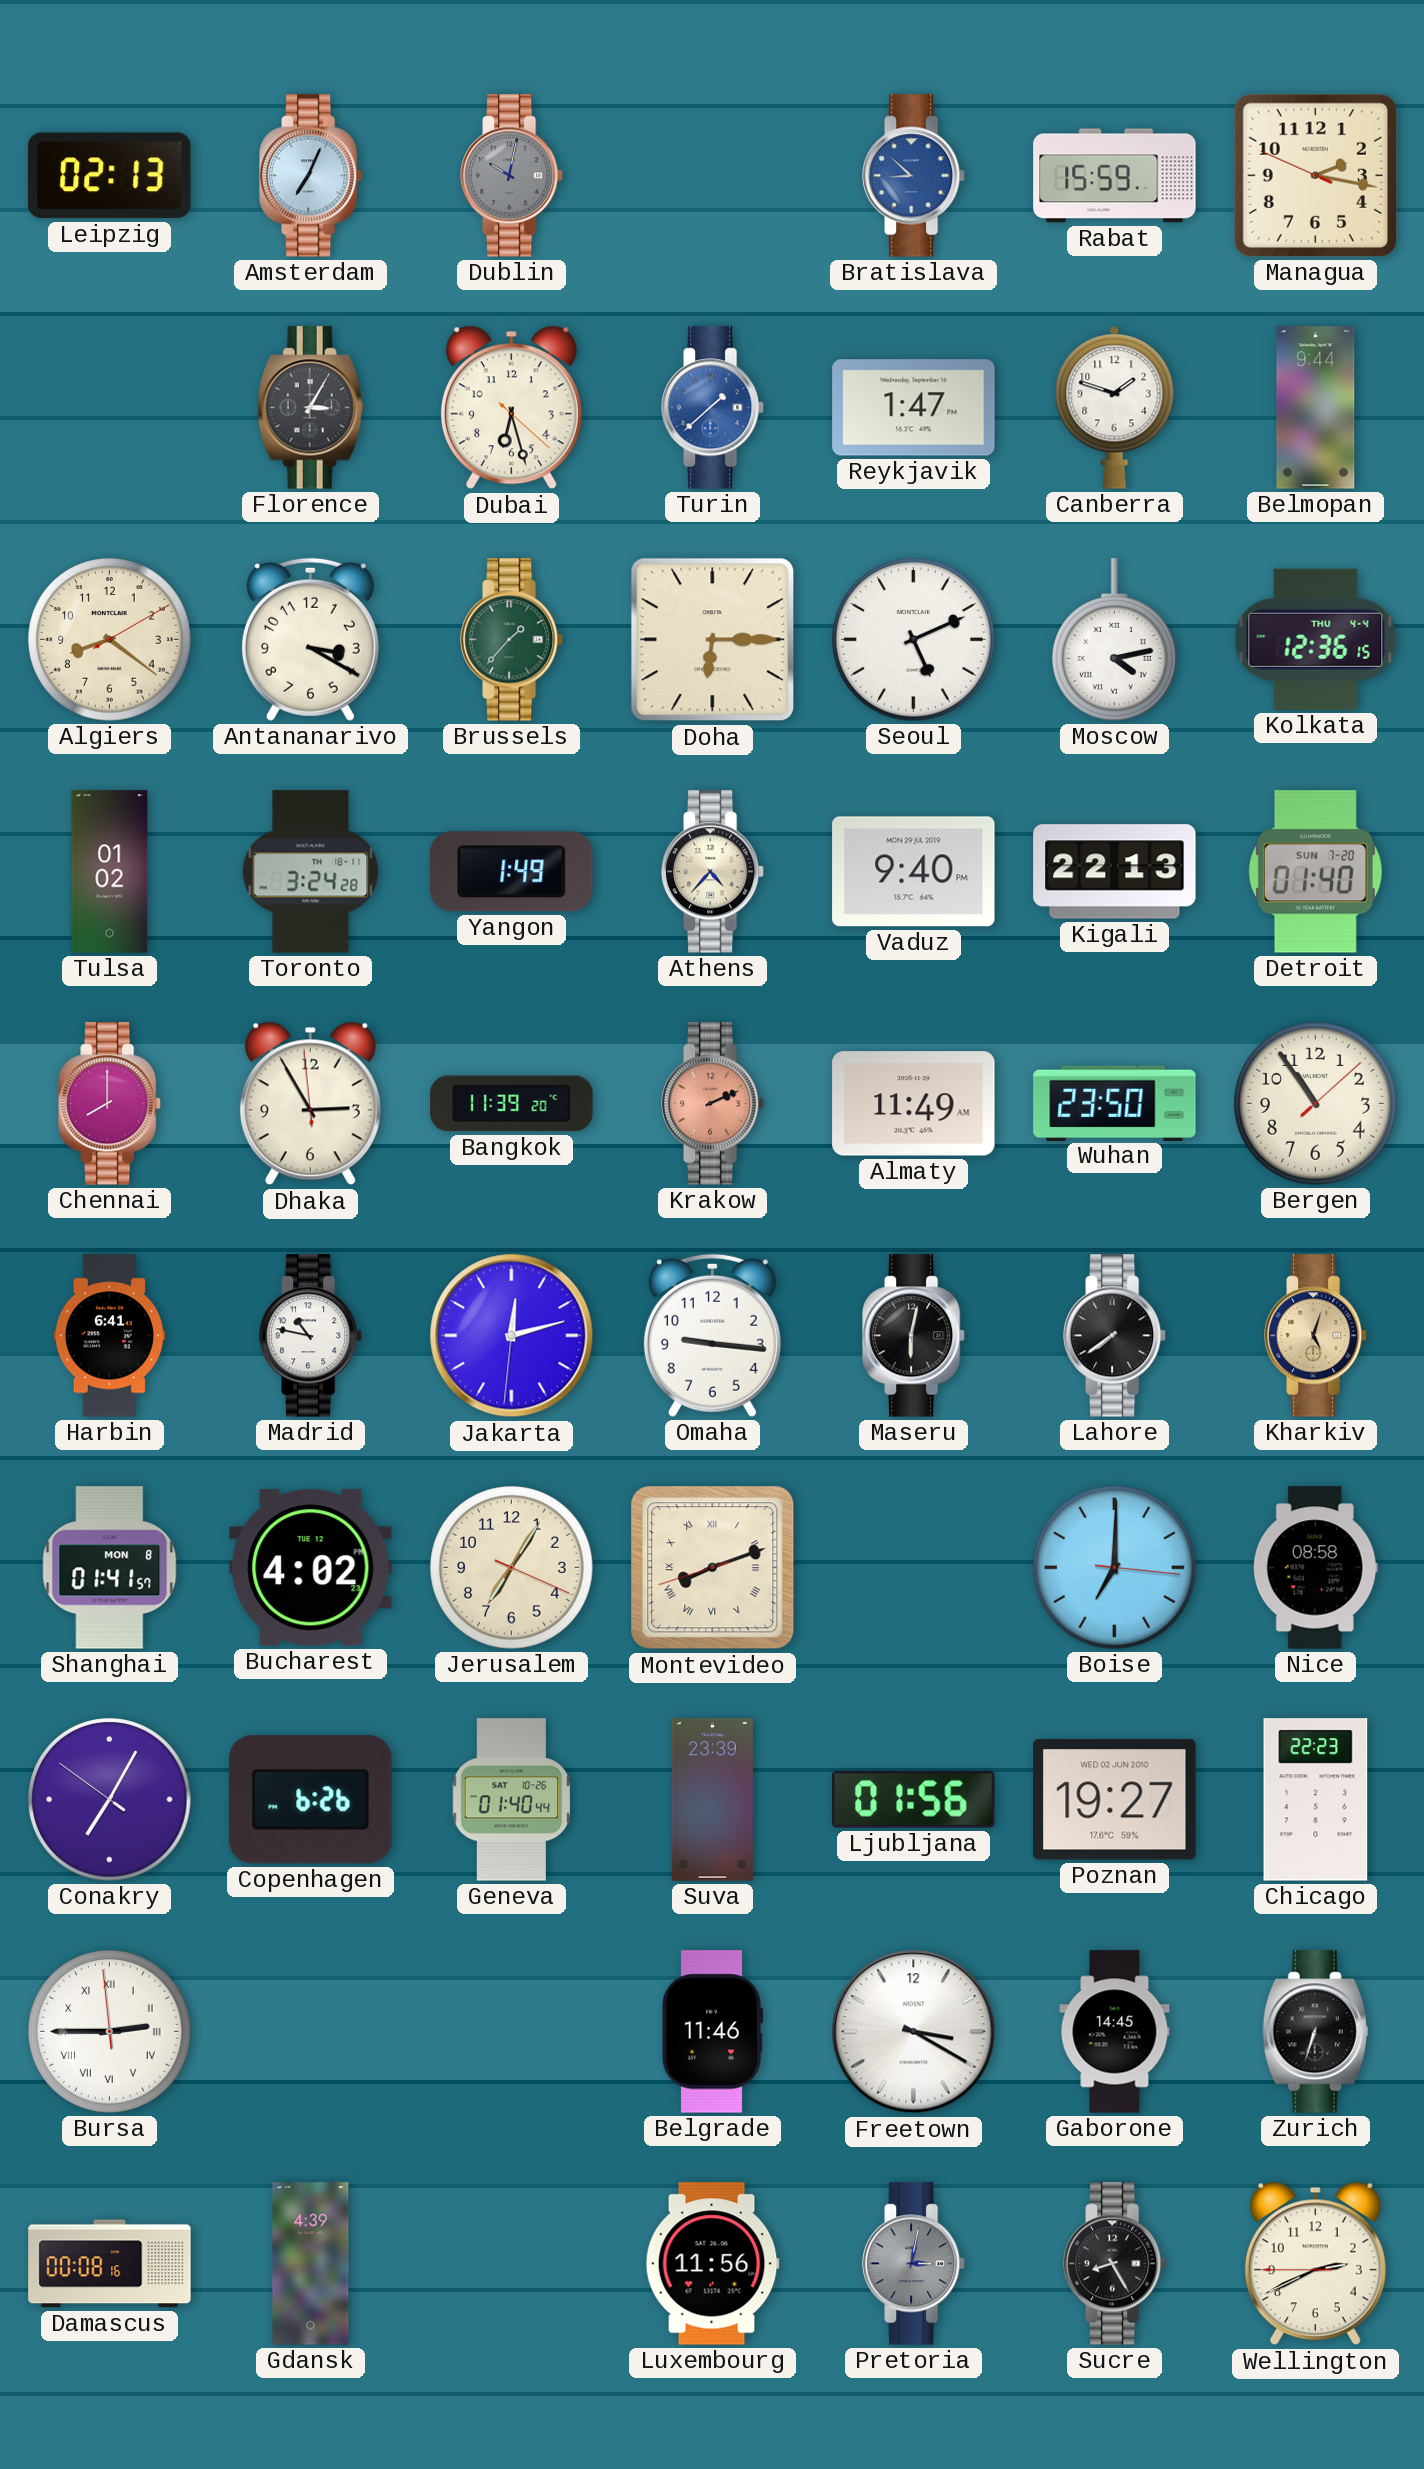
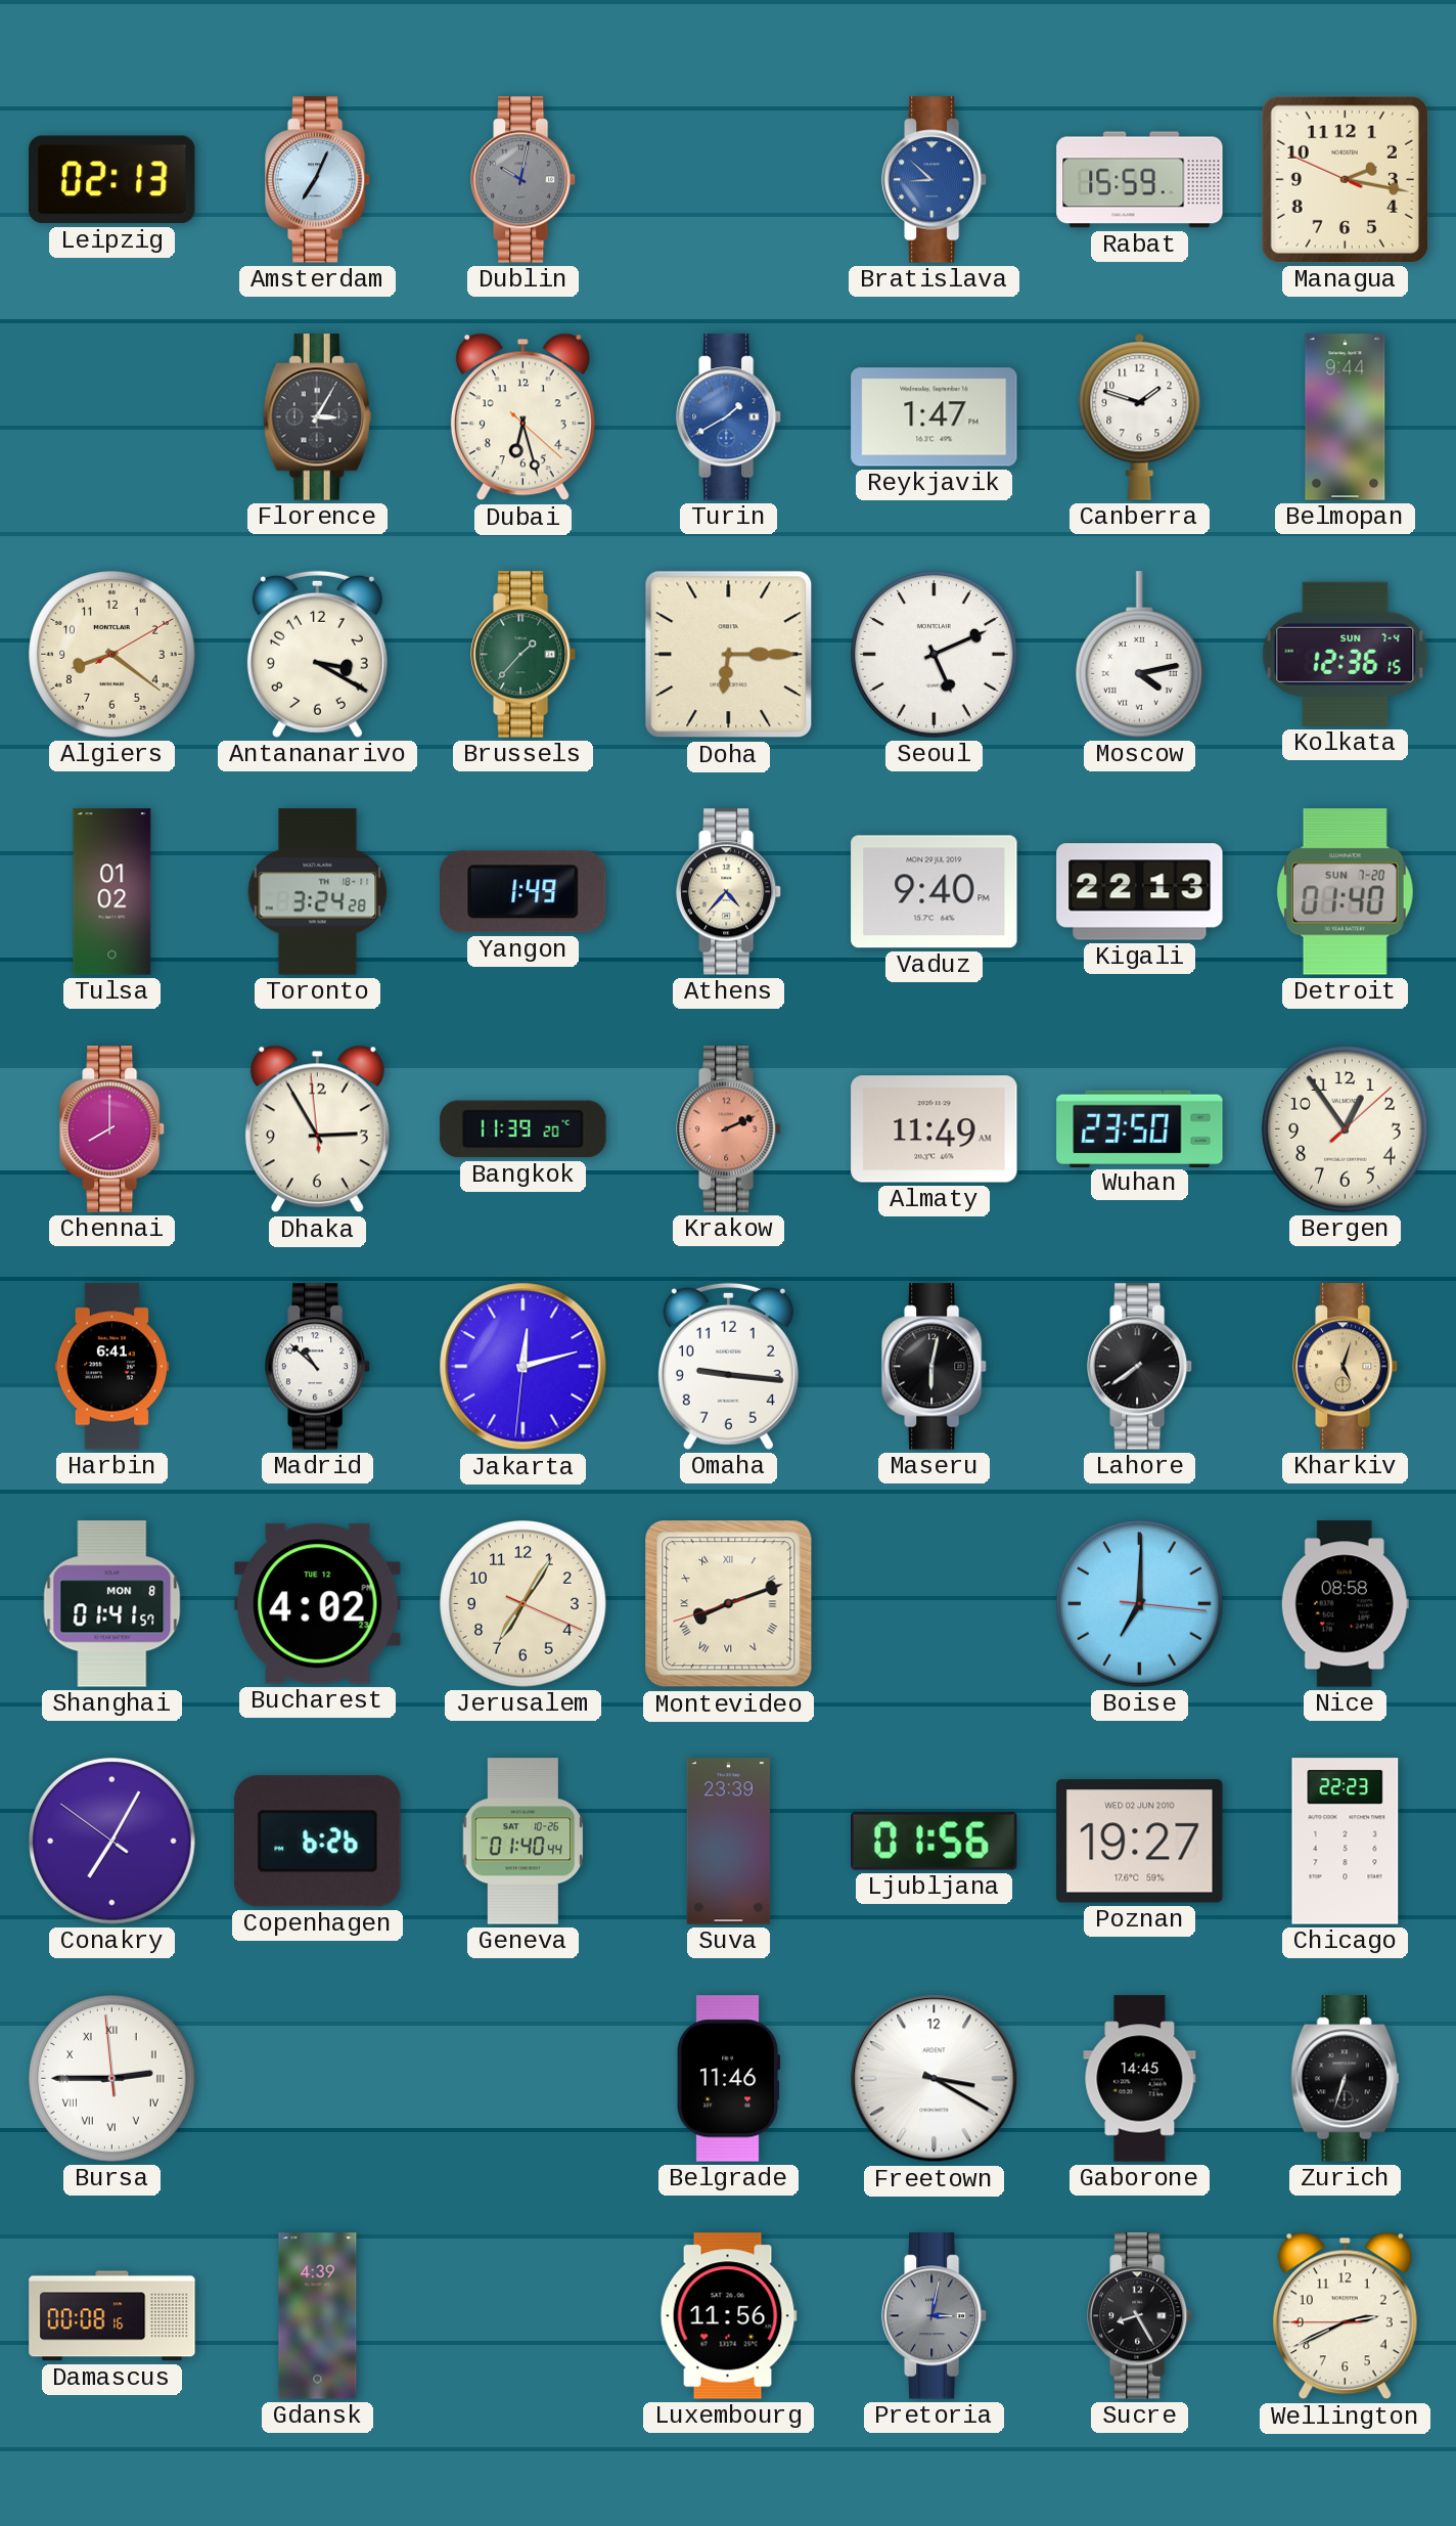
Turin: 1:38 -> 1:40 (730, 417)
Kolkata date: THU 4-4 -> SUN 7-4 (1346, 654)
Bergen: 10:54 -> 12:54 (1346, 1129)
Madrid: 10:47 -> 10:52 (319, 1367)
